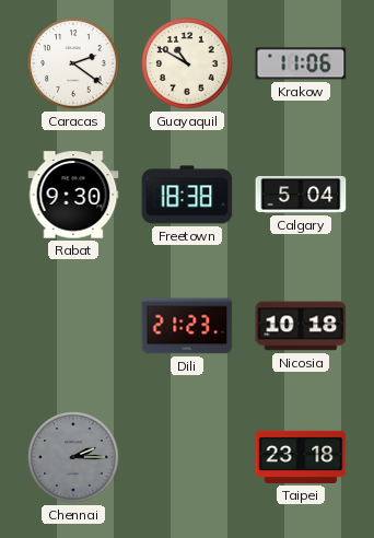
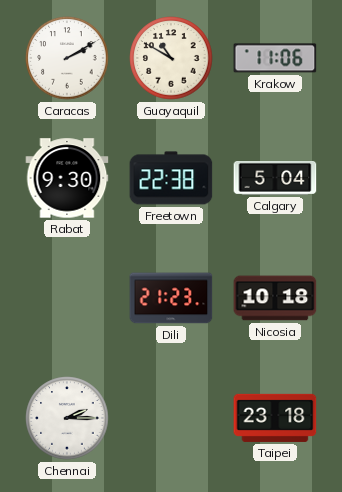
Caracas: 2:21 -> 2:10 (67, 58)
Freetown: 18:38 -> 22:38 (171, 178)
Chennai dial: grey -> white (67, 418)
